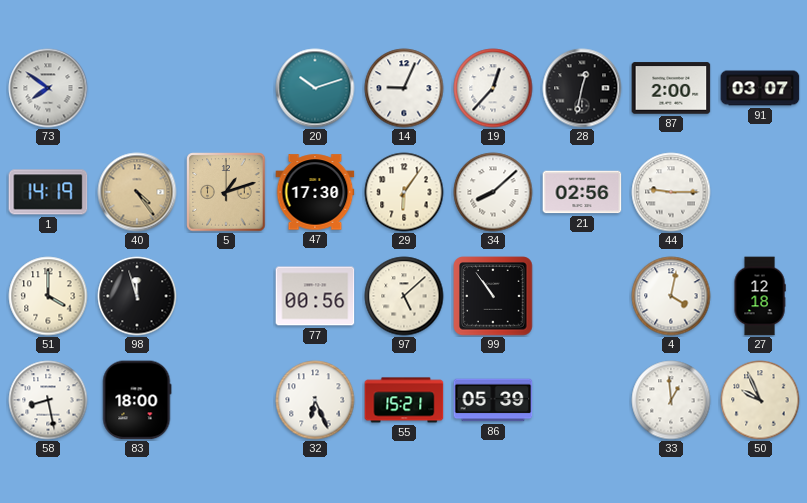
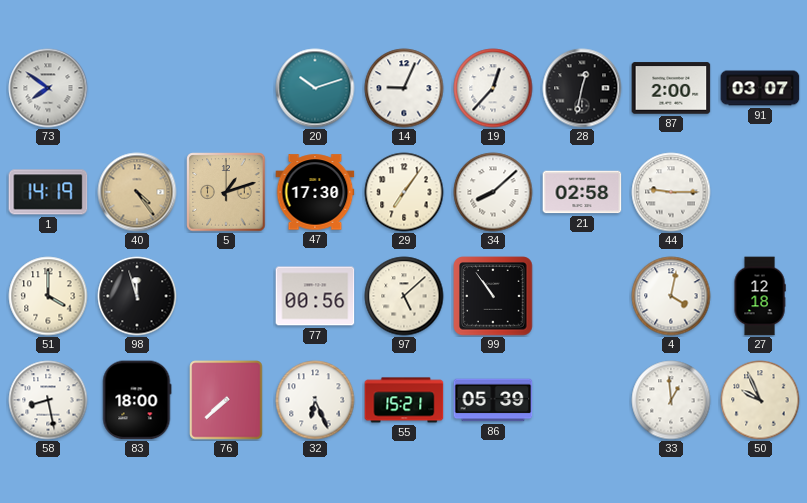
29: 6:06 -> 7:06 (404, 192)
21: 02:56 -> 02:58 (582, 192)
76: none -> 7:38 (226, 400)
